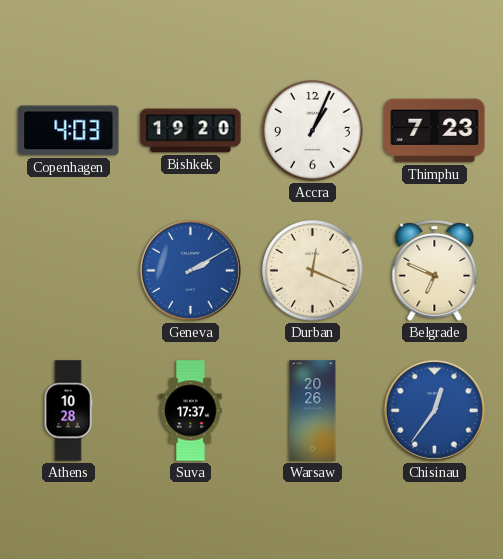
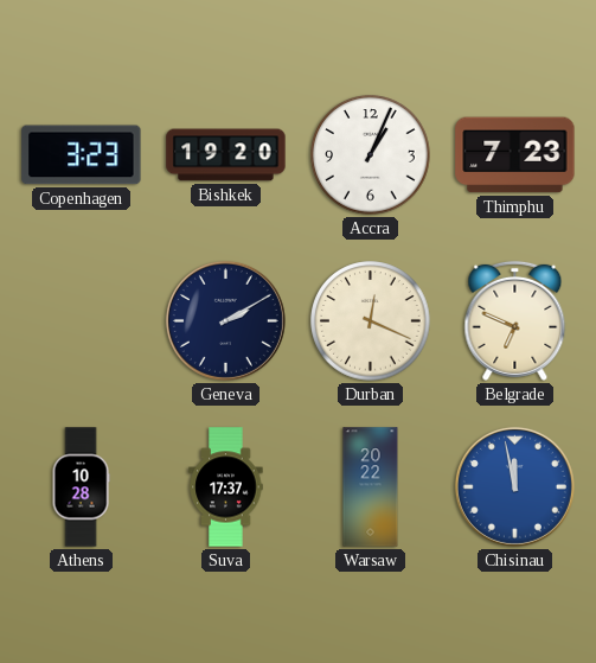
Copenhagen: 4:03 -> 3:23 (82, 155)
Geneva dial: blue -> navy (225, 320)
Warsaw: 20:26 -> 20:22 (371, 487)
Chisinau: 12:36 -> 11:58 (514, 486)
